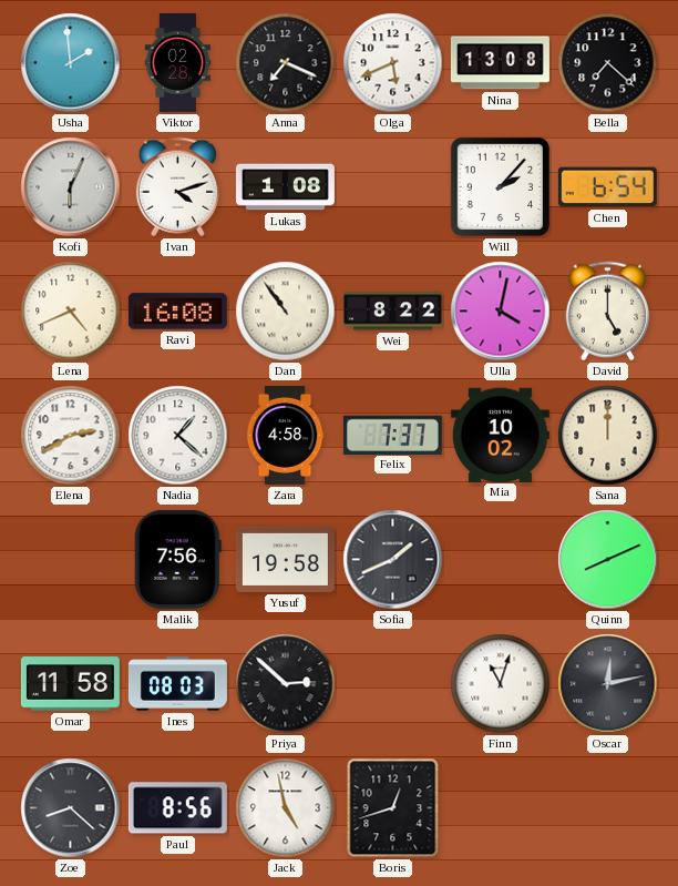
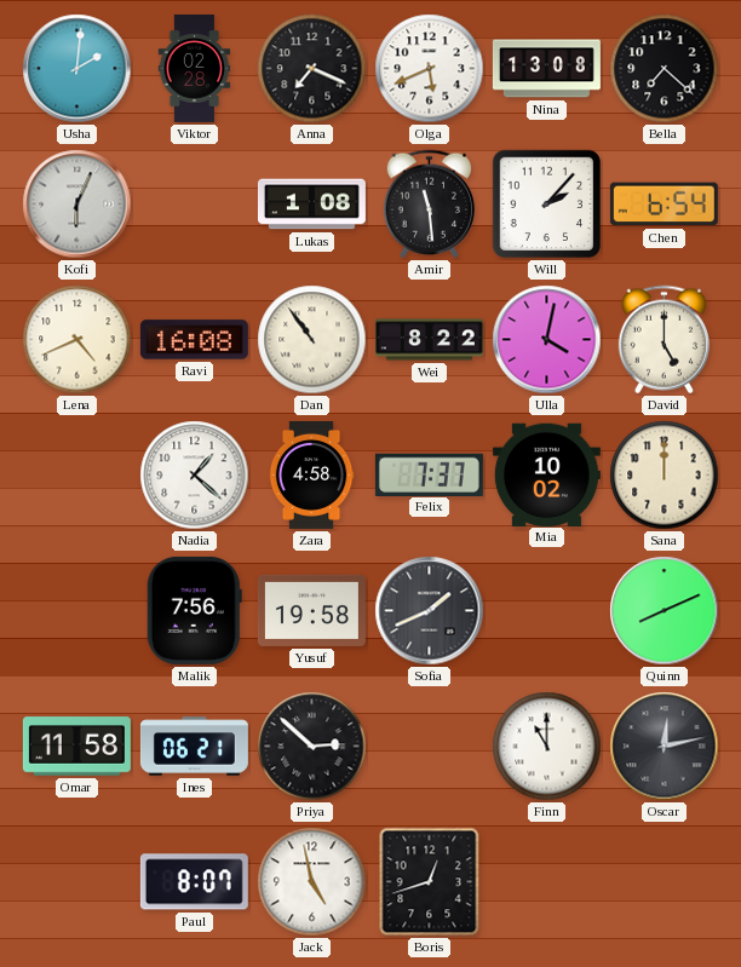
Usha: 1:59 -> 2:01 (77, 69)
Ivan: 4:12 -> none (177, 187)
Amir: none -> 11:29 (429, 205)
Elena: 2:40 -> none (71, 436)
Ines: 08:03 -> 06:21 (194, 747)
Finn: 11:03 -> 11:00 (547, 747)
Zoe: 8:22 -> none (71, 808)
Paul: 8:56 -> 8:07 (194, 882)
